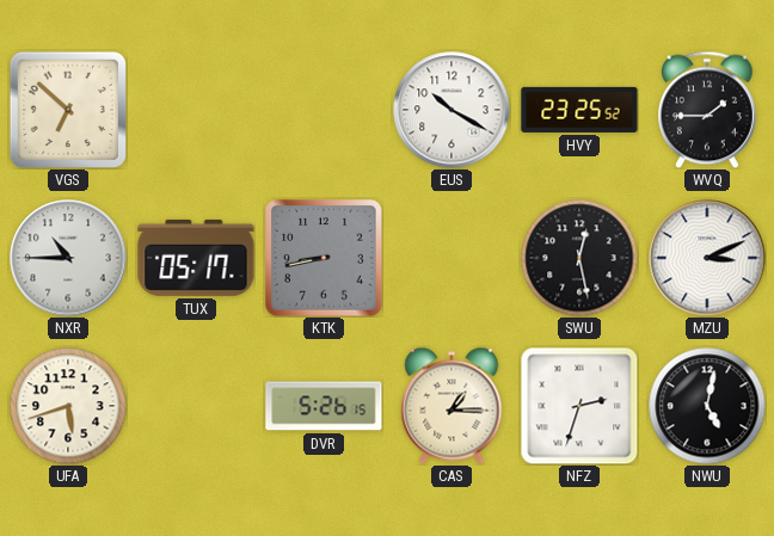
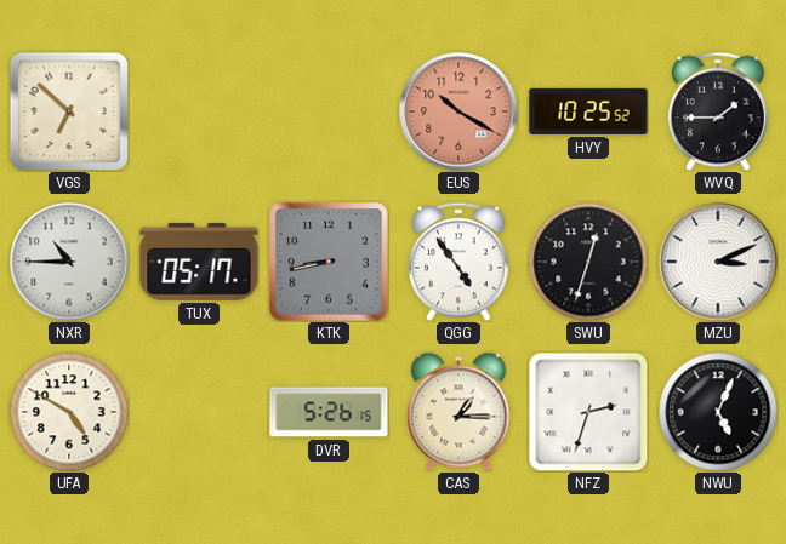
EUS dial: white -> salmon (458, 111)
HVY: 23:25 -> 10:25 (588, 111)
QGG: none -> 4:54 (458, 262)
SWU: 12:28 -> 12:33 (588, 262)
UFA: 5:42 -> 4:50 (69, 412)
NWU: 5:02 -> 5:04 (718, 412)
